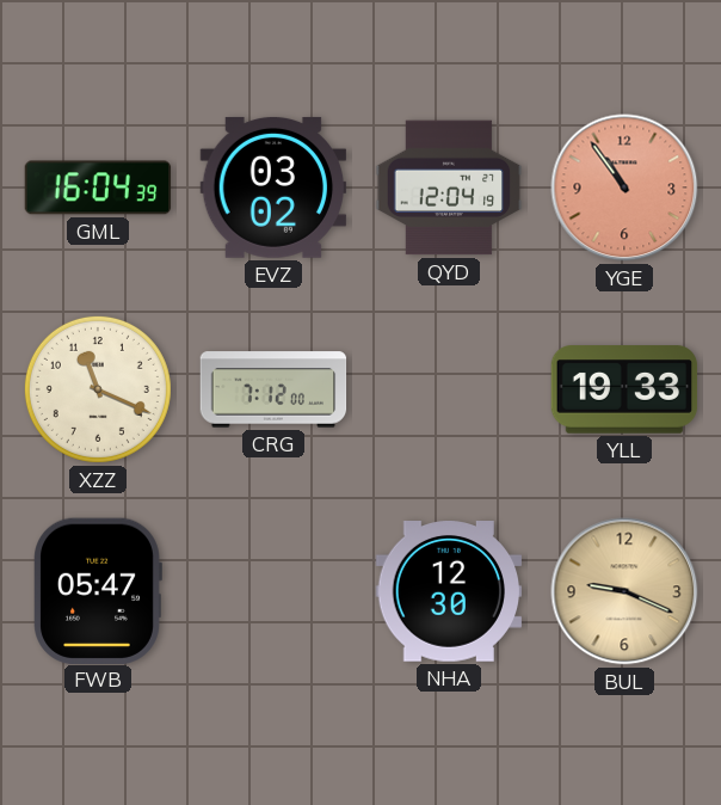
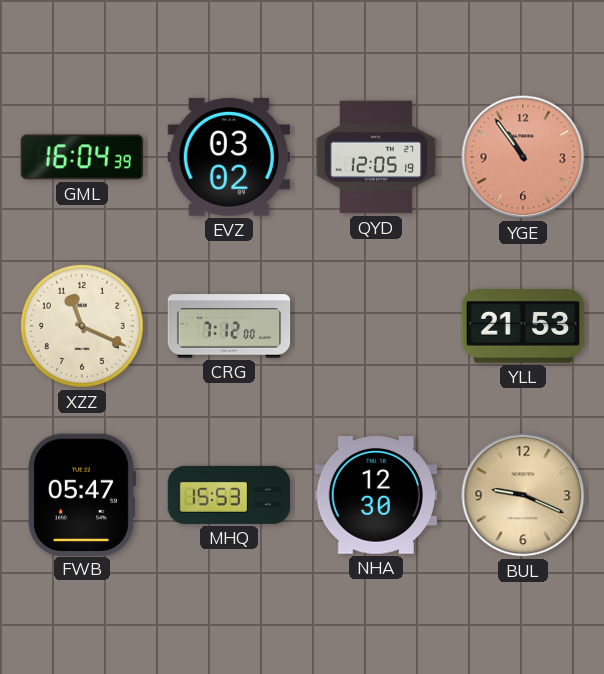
QYD: 12:04 -> 12:05 (376, 157)
YLL: 19:33 -> 21:53 (523, 326)
MHQ: none -> 15:53 (229, 495)
